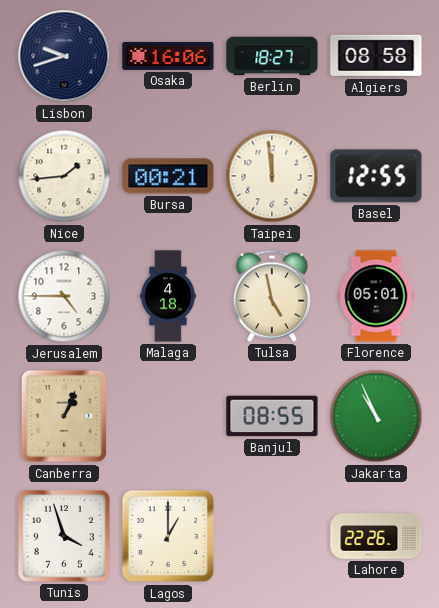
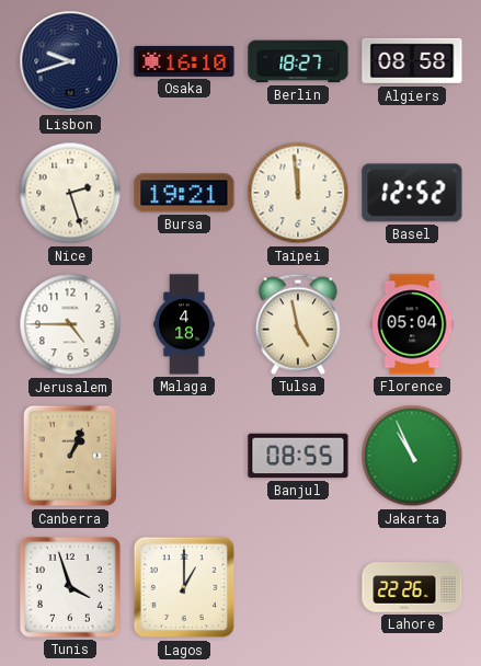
Osaka: 16:06 -> 16:10 (184, 61)
Nice: 1:44 -> 2:27 (70, 193)
Bursa: 00:21 -> 19:21 (184, 193)
Basel: 12:55 -> 12:52 (412, 193)
Florence: 05:01 -> 05:04 (412, 324)
